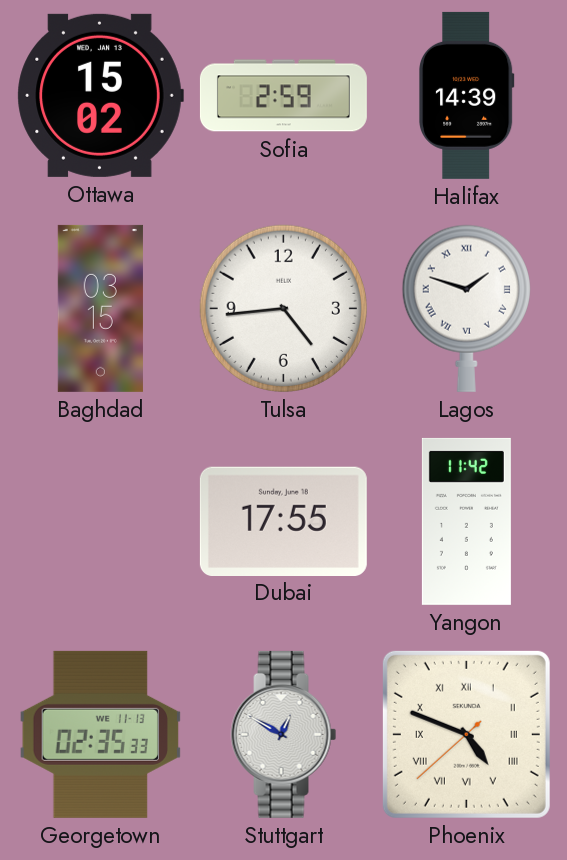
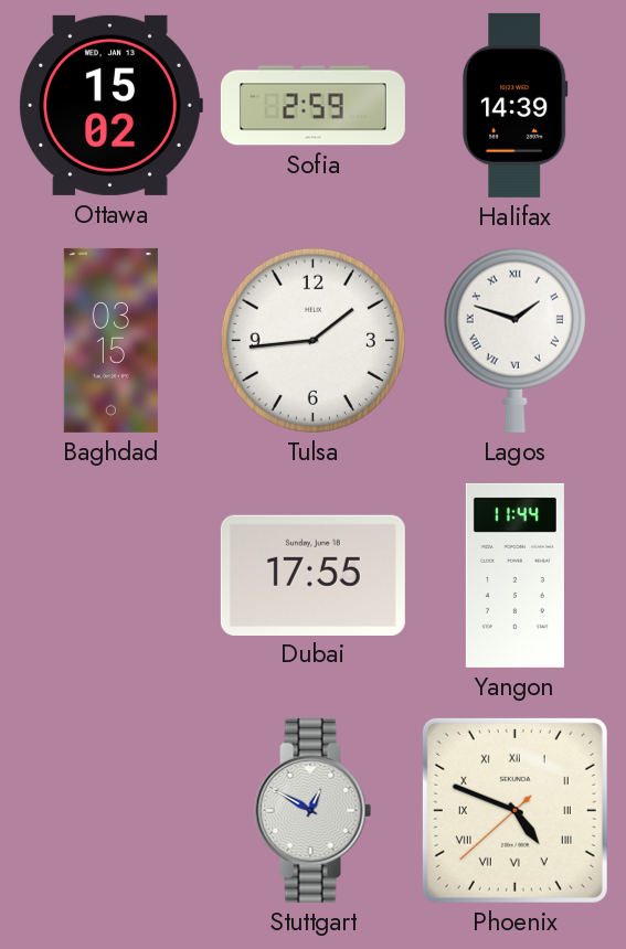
Tulsa: 4:44 -> 1:44 (312, 340)
Yangon: 11:42 -> 11:44 (514, 575)
Georgetown: 02:35 -> none (100, 734)
